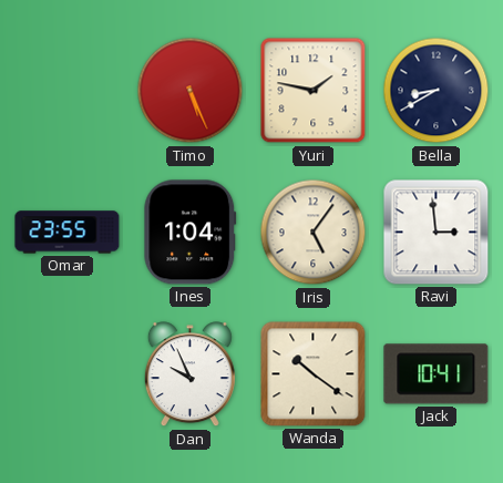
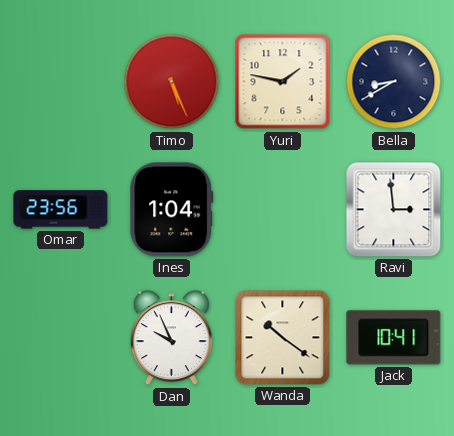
Omar: 23:55 -> 23:56 (61, 210)
Iris: 5:06 -> none (314, 233)
